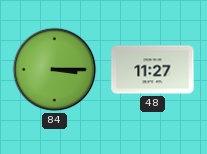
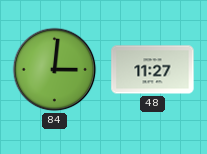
84: 3:15 -> 3:01 (55, 70)
